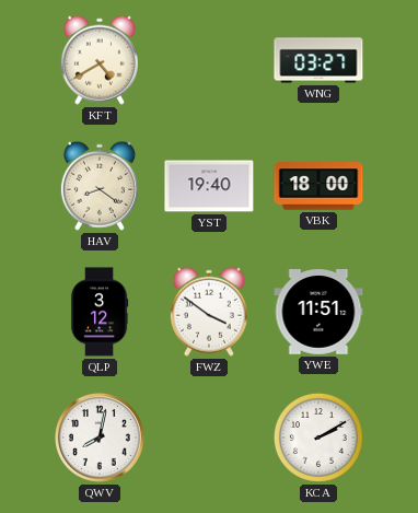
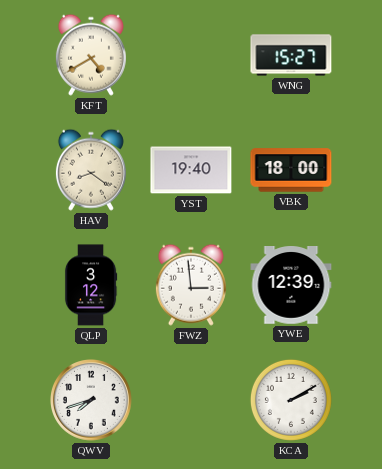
WNG: 03:27 -> 15:27 (291, 55)
FWZ: 3:51 -> 2:59 (191, 285)
YWE: 11:51 -> 12:39 (291, 285)
QWV: 8:02 -> 7:42 (92, 401)
